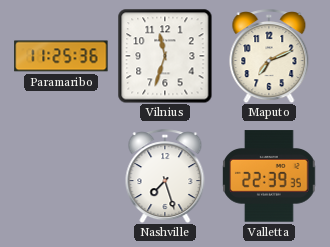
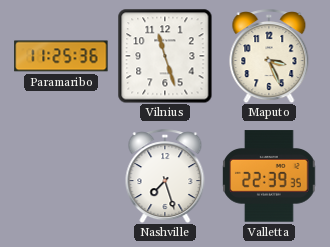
Vilnius: 11:33 -> 11:27 (165, 56)
Maputo: 7:11 -> 3:26 (269, 56)
